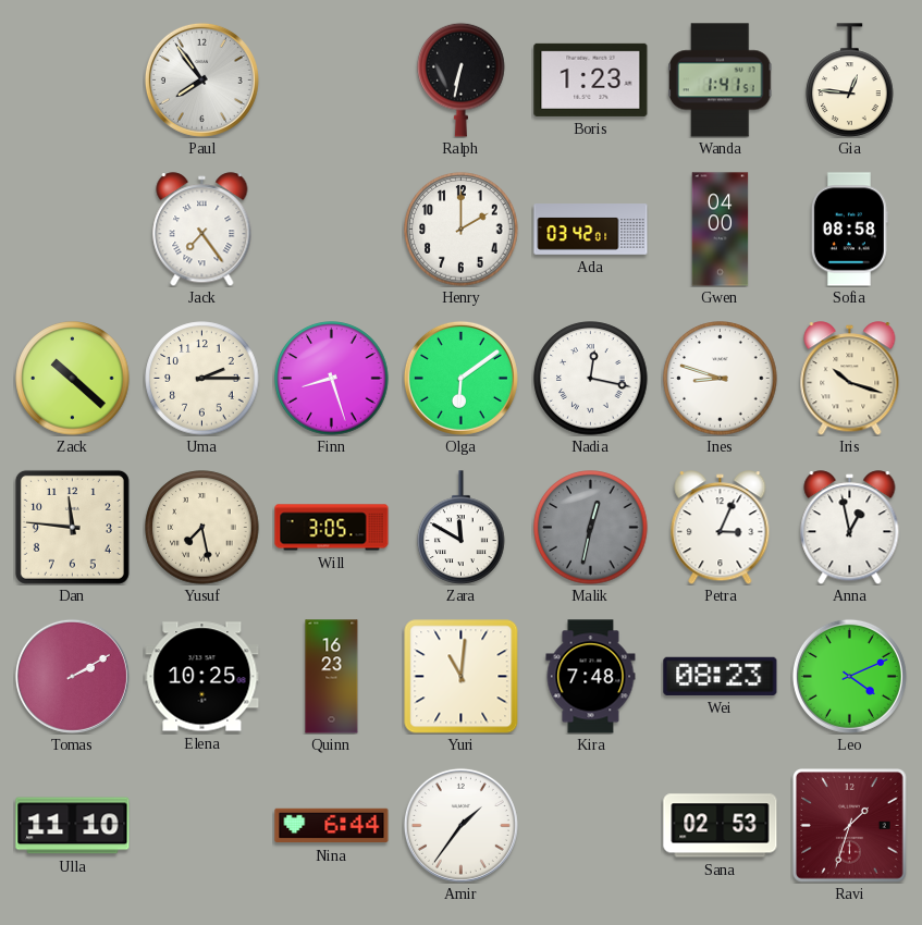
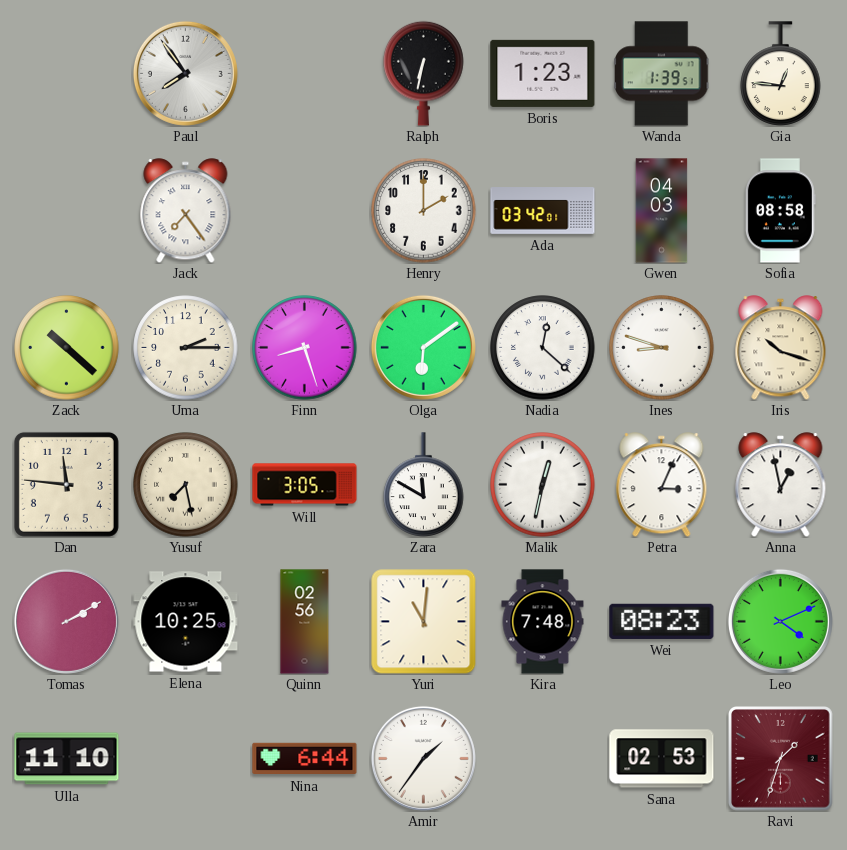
Wanda: 1:41 -> 1:39 (662, 74)
Gwen: 04:00 -> 04:03 (662, 211)
Nadia: 12:17 -> 12:22 (543, 348)
Malik dial: grey -> white (543, 485)
Quinn: 16:23 -> 02:56 (305, 622)
